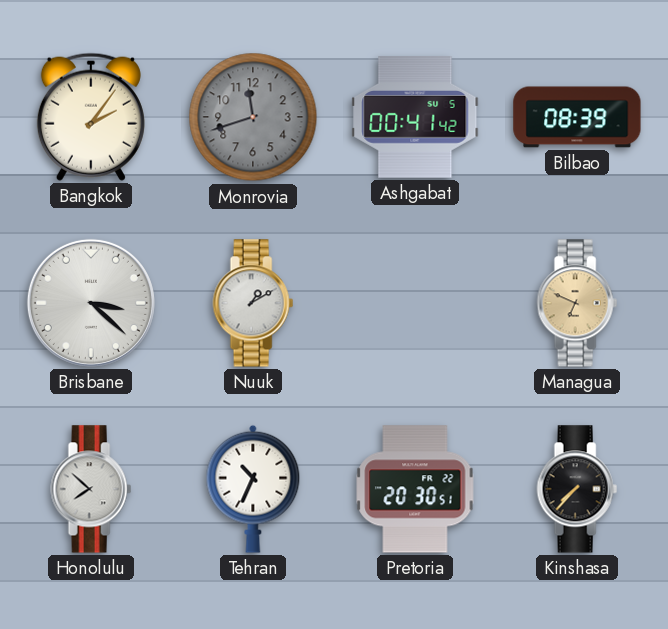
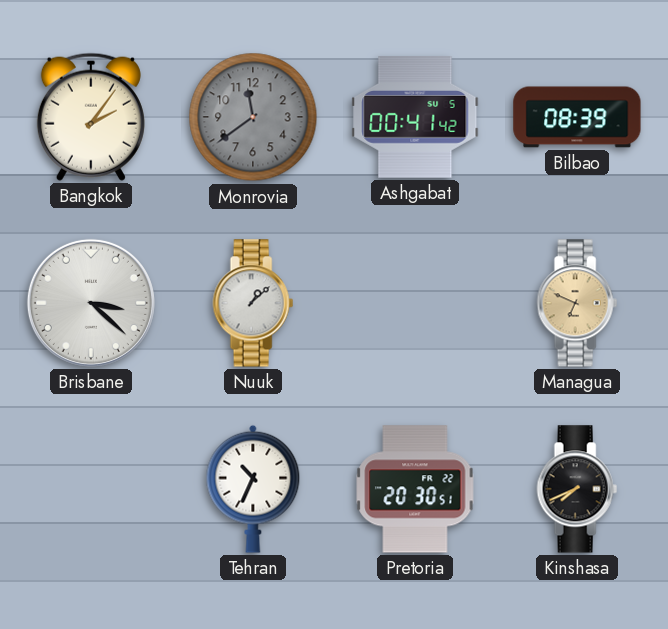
Monrovia: 11:42 -> 11:39 (253, 117)
Nuuk: 1:10 -> 1:08 (253, 303)
Honolulu: 7:52 -> none (91, 489)
Kinshasa: 7:37 -> 7:41 (577, 489)
